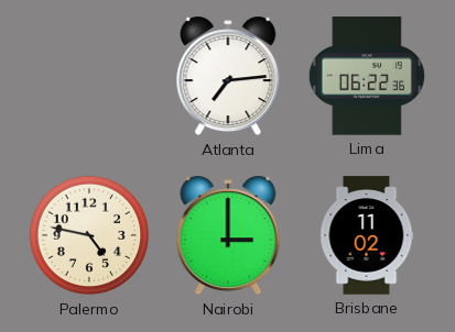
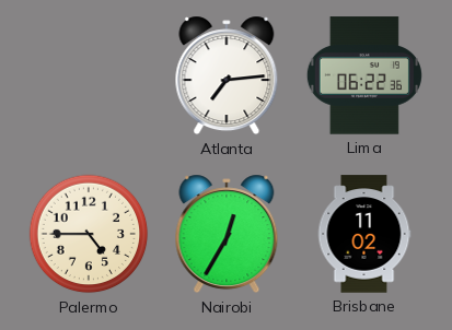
Palermo: 4:47 -> 4:45 (89, 234)
Nairobi: 3:00 -> 12:35 (227, 234)
